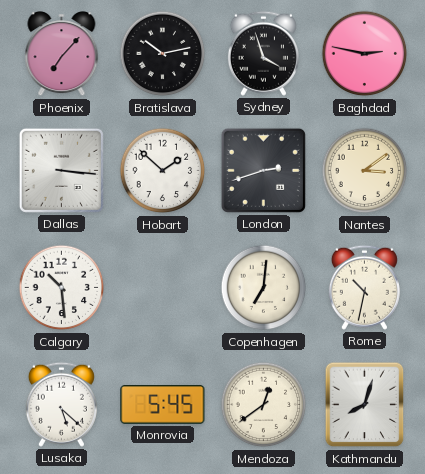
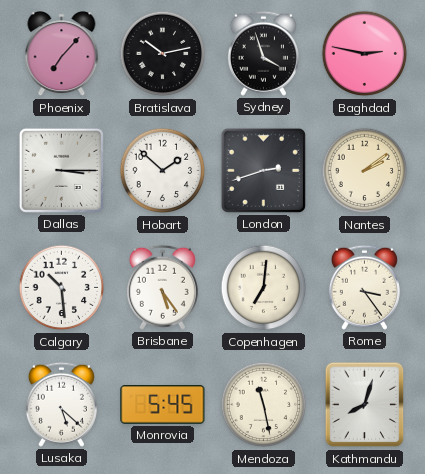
Dallas: 3:16 -> 3:15 (61, 170)
Nantes: 3:09 -> 2:09 (365, 171)
Brisbane: none -> 5:24 (162, 287)
Rome: 10:32 -> 3:24 (364, 287)
Mendoza: 12:39 -> 11:28 (264, 405)
